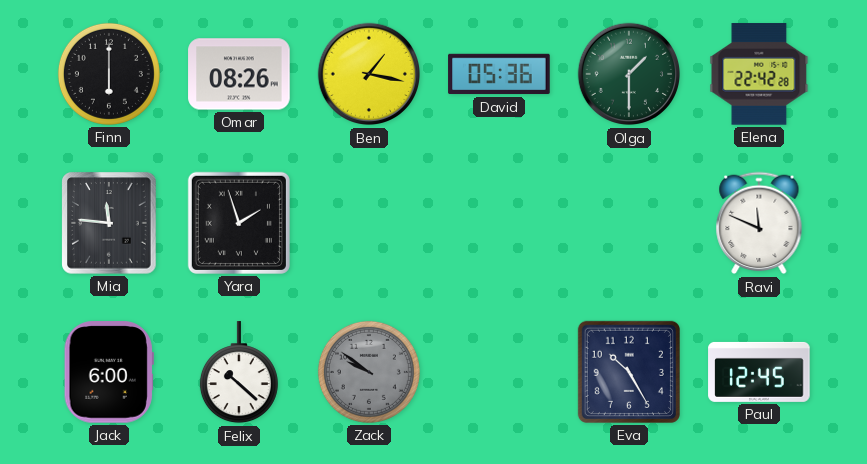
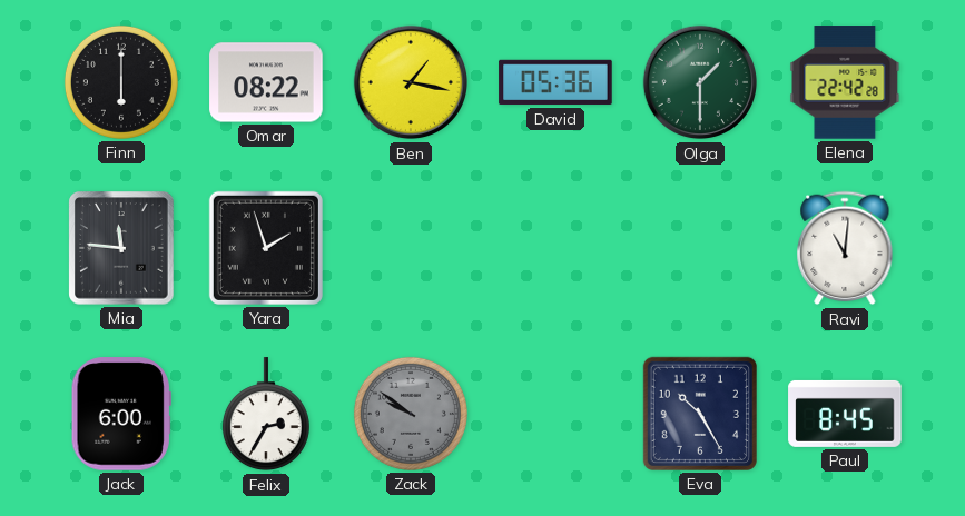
Omar: 08:26 -> 08:22 (266, 82)
Ravi: 11:49 -> 11:01 (845, 248)
Felix: 10:22 -> 2:35 (266, 415)
Paul: 12:45 -> 8:45 (845, 414)
